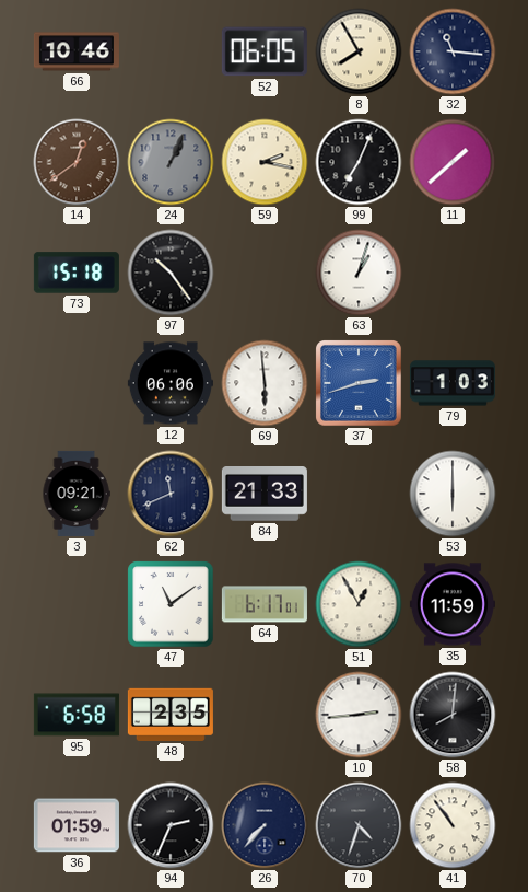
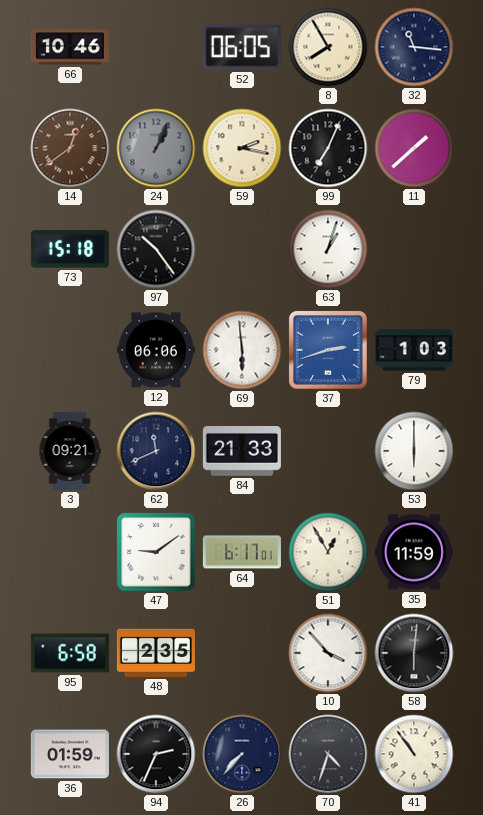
47: 11:09 -> 9:09 (156, 552)
10: 2:44 -> 3:53 (328, 653)
58: 8:01 -> 6:01 (414, 653)
